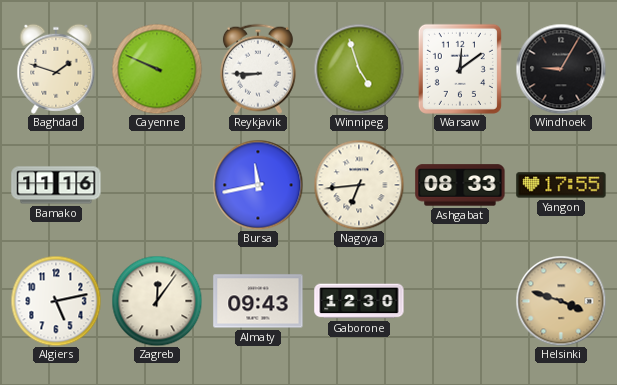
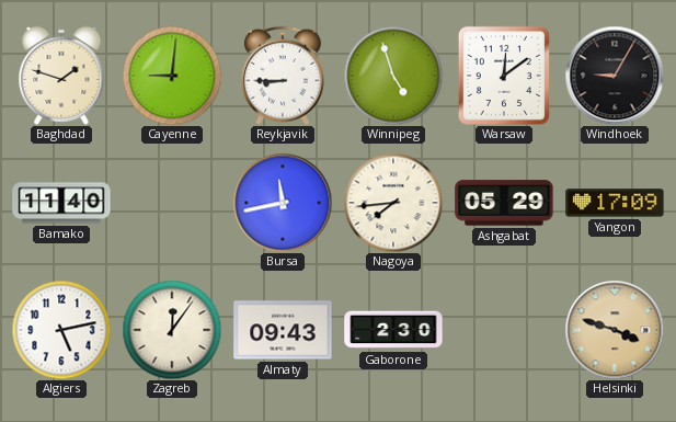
Cayenne: 9:49 -> 9:01 (172, 76)
Bamako: 11:16 -> 11:40 (61, 203)
Nagoya: 6:44 -> 7:44 (393, 203)
Ashgabat: 08:33 -> 05:29 (504, 203)
Yangon: 17:55 -> 17:09 (615, 203)
Gaborone: 12:30 -> 2:30 (393, 330)
